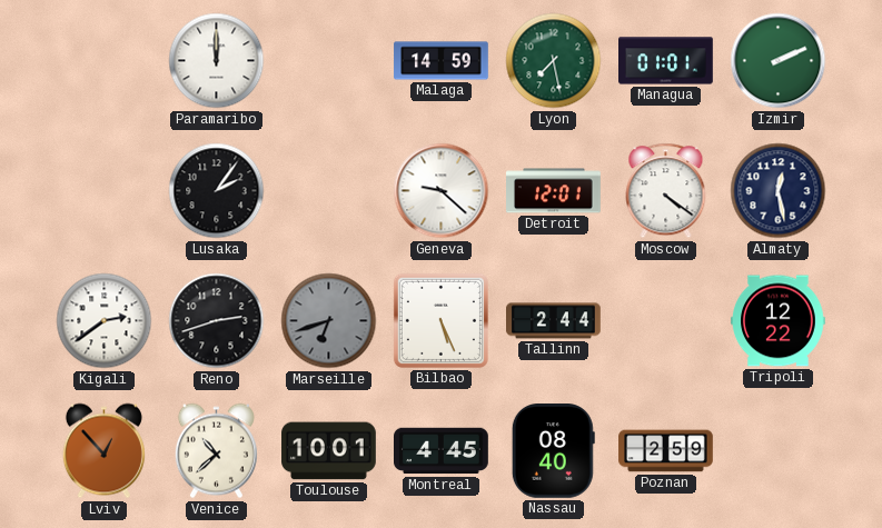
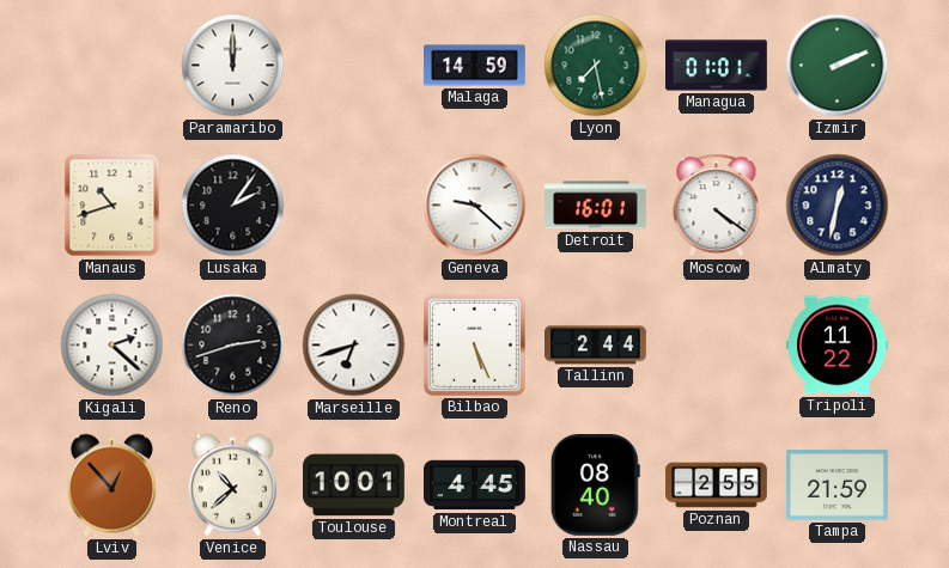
Manaus: none -> 10:42 (112, 206)
Detroit: 12:01 -> 16:01 (596, 206)
Almaty: 12:28 -> 12:32 (838, 206)
Kigali: 2:39 -> 2:22 (112, 346)
Marseille dial: grey -> white (354, 346)
Tripoli: 12:22 -> 11:22 (838, 346)
Poznan: 2:59 -> 2:55 (717, 485)
Tampa: none -> 21:59 (838, 485)
